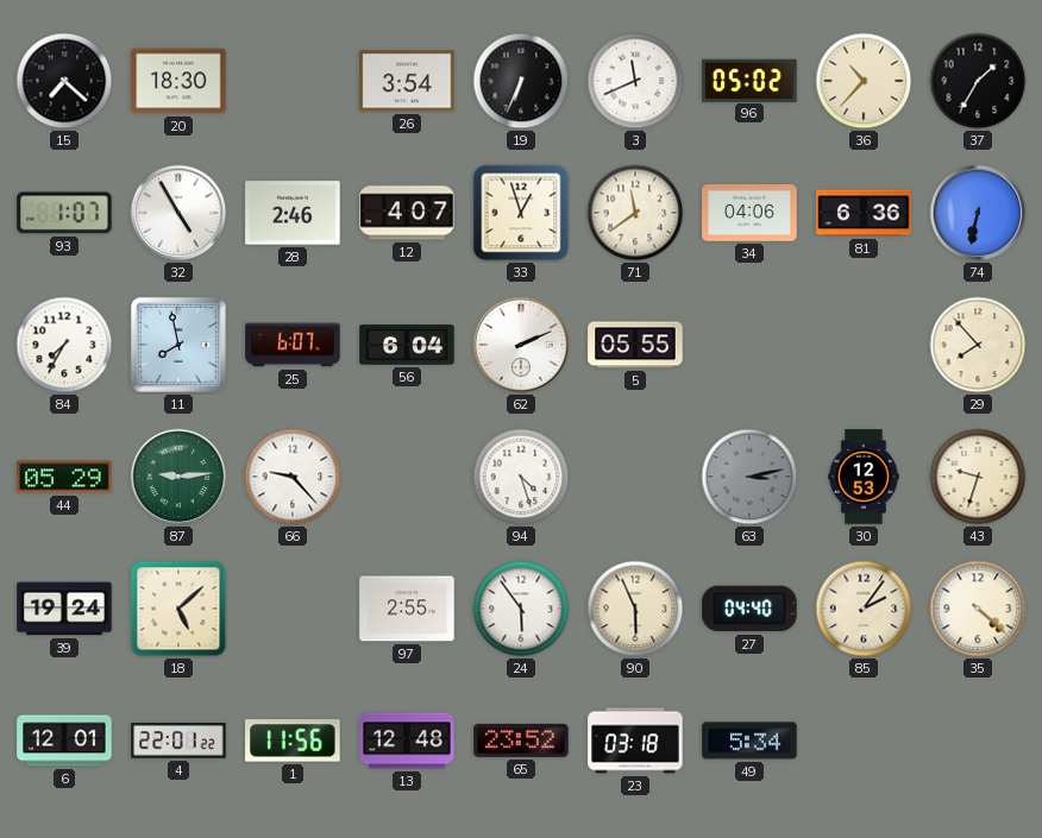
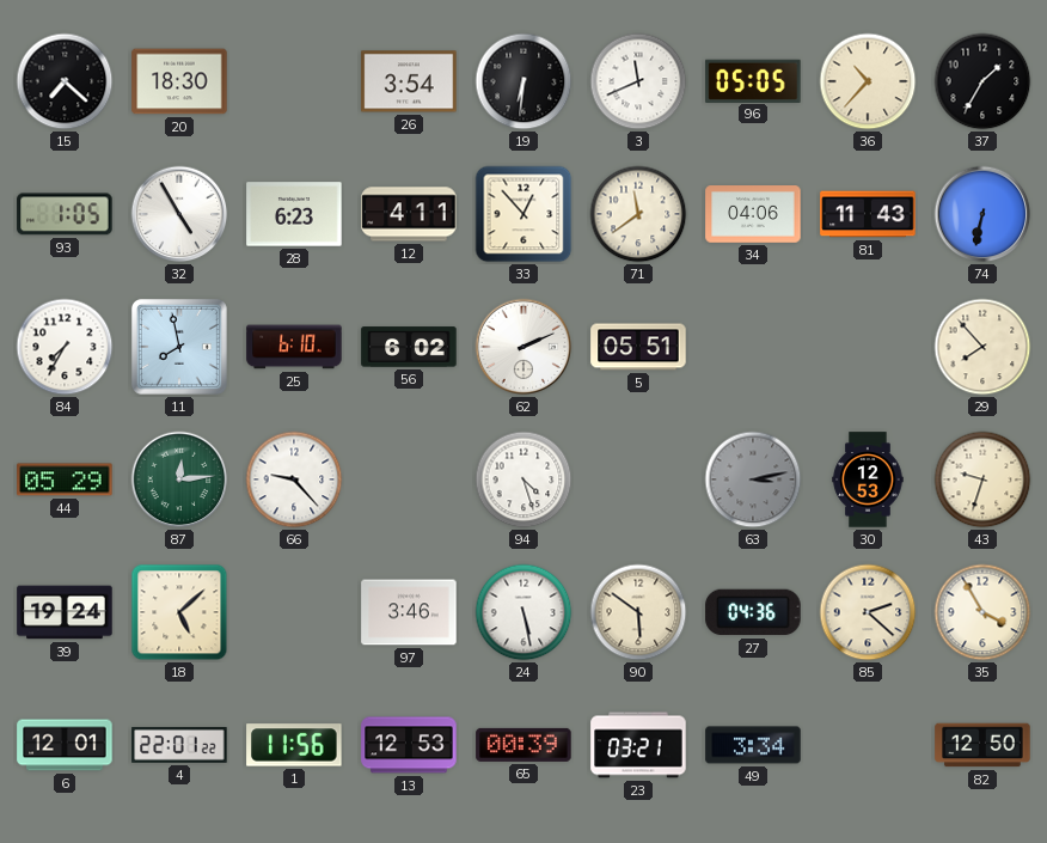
19: 6:34 -> 6:31 (523, 81)
96: 05:02 -> 05:05 (753, 80)
93: 1:07 -> 1:05 (65, 214)
28: 2:46 -> 6:23 (294, 214)
12: 4:07 -> 4:11 (409, 214)
33: 12:57 -> 12:53 (523, 214)
81: 6:36 -> 11:43 (868, 214)
25: 6:07 -> 6:10 (294, 347)
56: 6:04 -> 6:02 (409, 347)
5: 05:55 -> 05:51 (638, 347)
87: 9:14 -> 12:14 (179, 479)
97: 2:55 -> 3:46 (409, 612)
24: 5:54 -> 5:28 (523, 612)
90: 5:56 -> 5:51 (638, 612)
27: 04:40 -> 04:36 (753, 612)
85: 2:06 -> 2:22 (868, 612)
35: 4:22 -> 3:55 (982, 612)
13: 12:48 -> 12:53 (409, 745)
65: 23:52 -> 00:39 (523, 745)
23: 03:18 -> 03:21 (638, 745)
49: 5:34 -> 3:34 (753, 745)
82: none -> 12:50 (982, 745)
